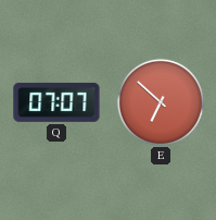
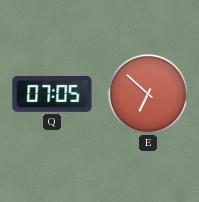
Q: 07:07 -> 07:05 (52, 94)
